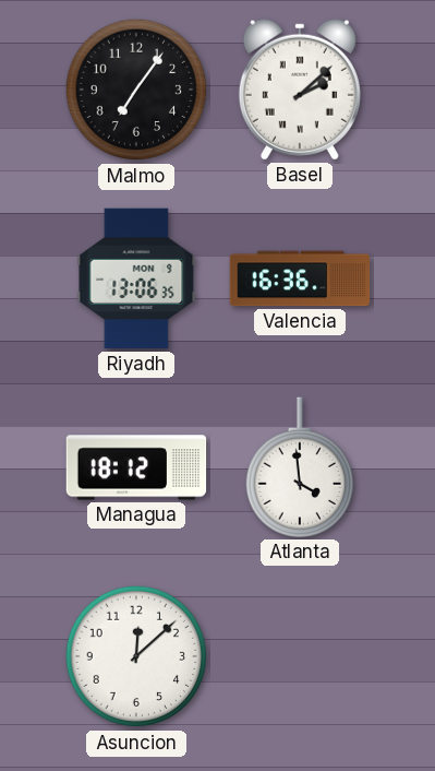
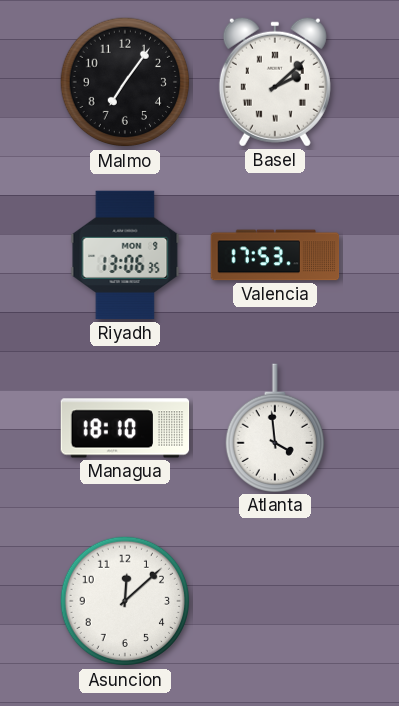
Valencia: 16:36 -> 17:53 (275, 255)
Managua: 18:12 -> 18:10 (125, 428)
